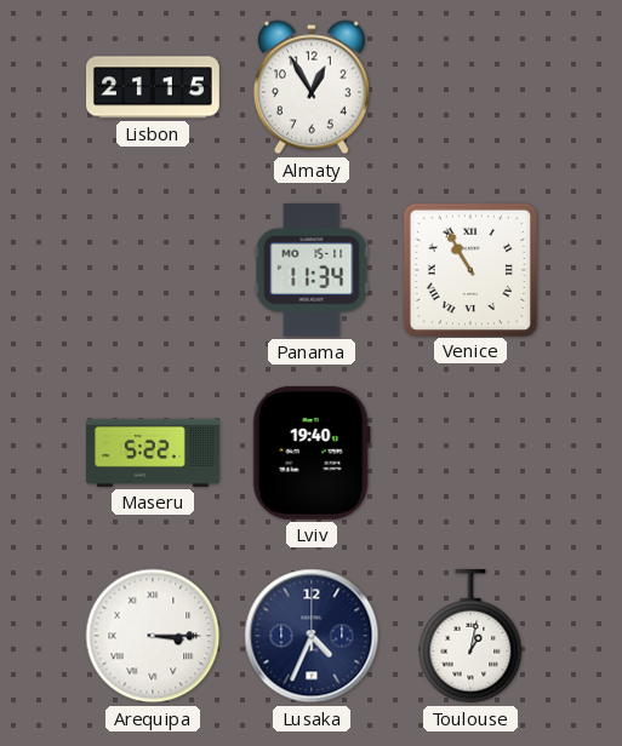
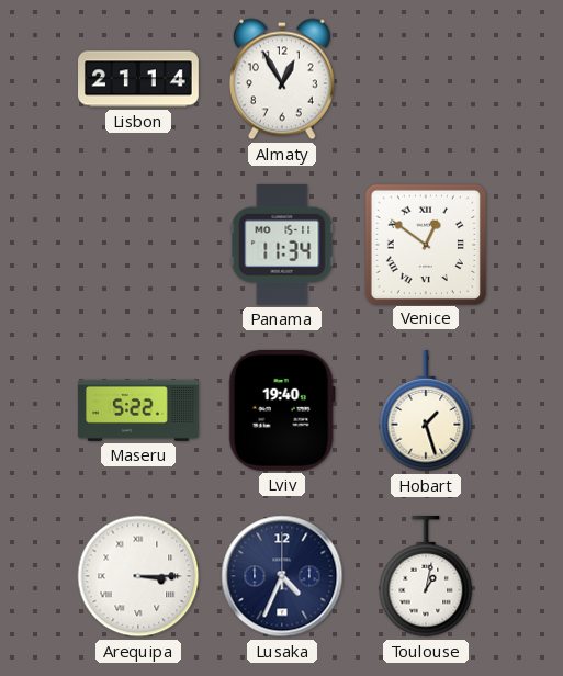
Lisbon: 21:15 -> 21:14 (139, 79)
Venice: 10:55 -> 12:51 (425, 244)
Hobart: none -> 1:27 (426, 412)
